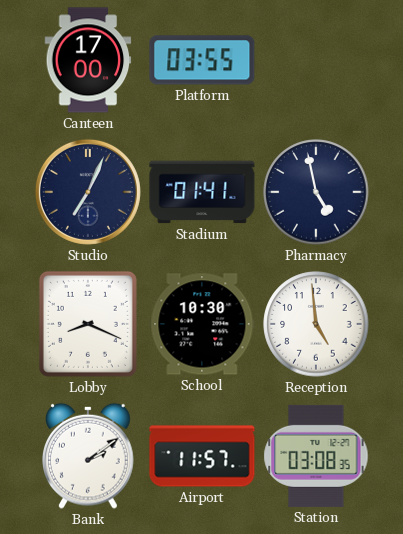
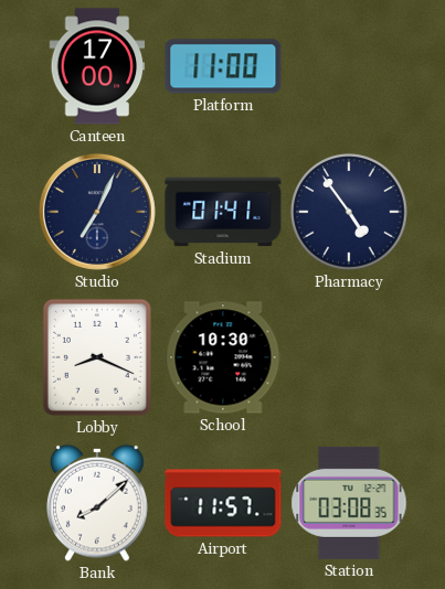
Platform: 03:55 -> 11:00 (223, 66)
Pharmacy: 4:58 -> 4:54 (349, 212)
Reception: 4:59 -> none (316, 324)
Bank: 2:09 -> 8:08 (98, 503)
